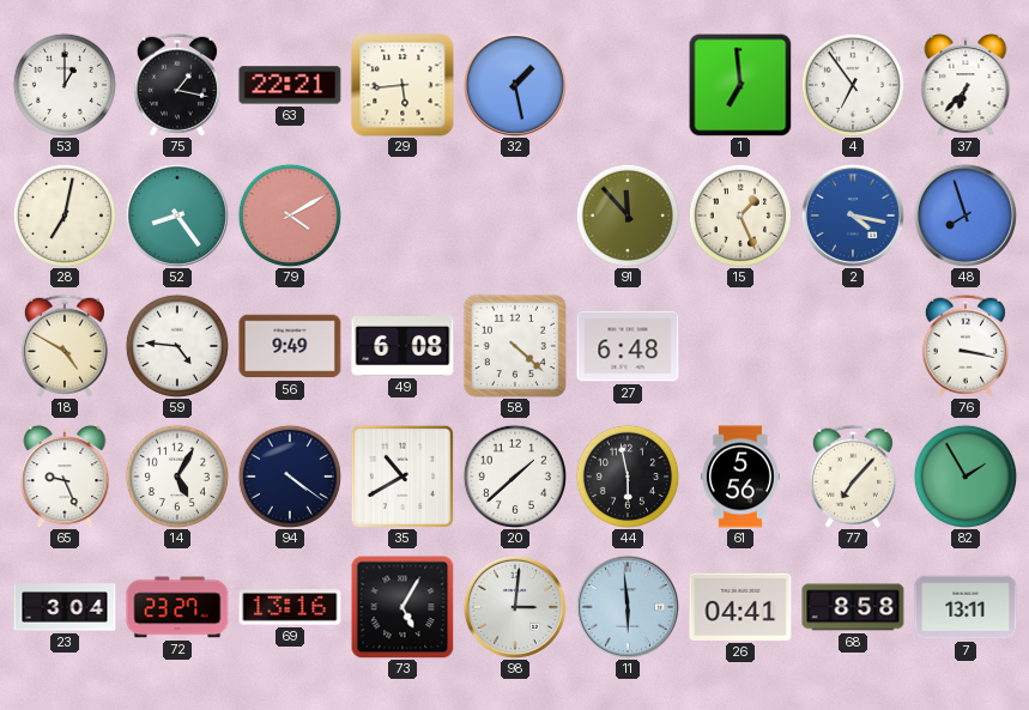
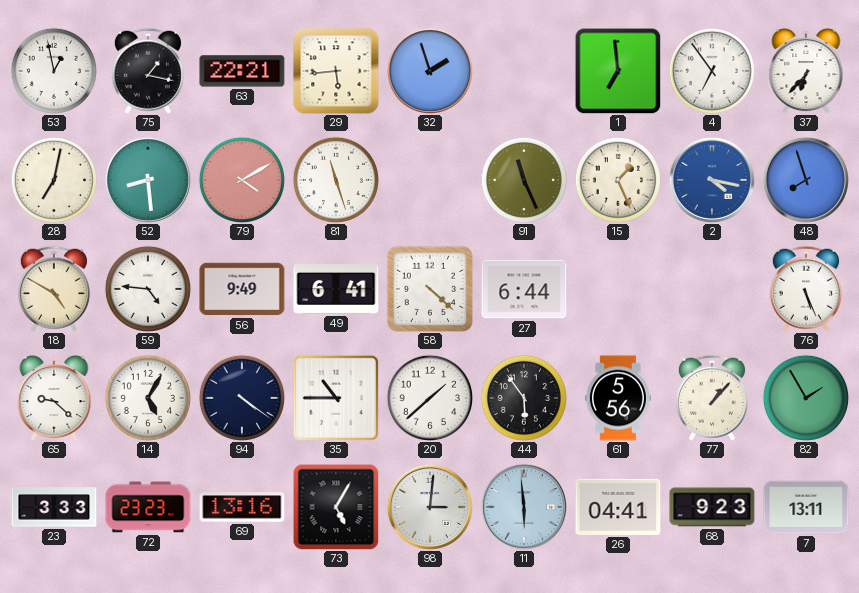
53: 1:00 -> 12:58 (53, 70)
32: 1:28 -> 1:57 (430, 71)
52: 8:24 -> 8:29 (148, 180)
81: none -> 11:27 (335, 179)
91: 11:53 -> 11:26 (523, 179)
49: 6:08 -> 6:41 (336, 289)
27: 6:48 -> 6:44 (524, 289)
76: 3:17 -> 5:26 (806, 289)
65: 9:26 -> 9:22 (54, 398)
35: 10:40 -> 10:45 (336, 398)
44: 5:58 -> 5:54 (523, 397)
77: 7:07 -> 1:07 (712, 398)
23: 3:04 -> 3:33 (54, 507)
72: 23:27 -> 23:23 (148, 507)
68: 8:58 -> 9:23 (712, 507)
